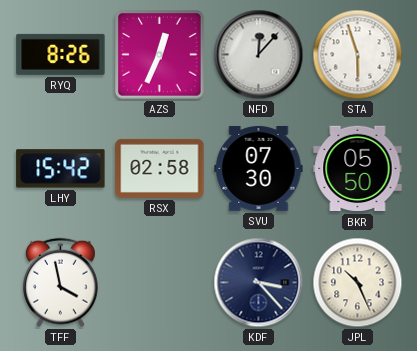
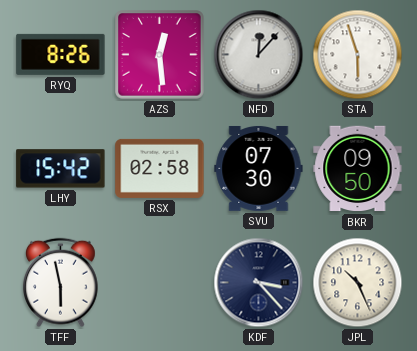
AZS: 12:34 -> 12:29 (160, 55)
BKR: 05:50 -> 09:50 (358, 169)
TFF: 3:58 -> 5:58 (61, 283)
